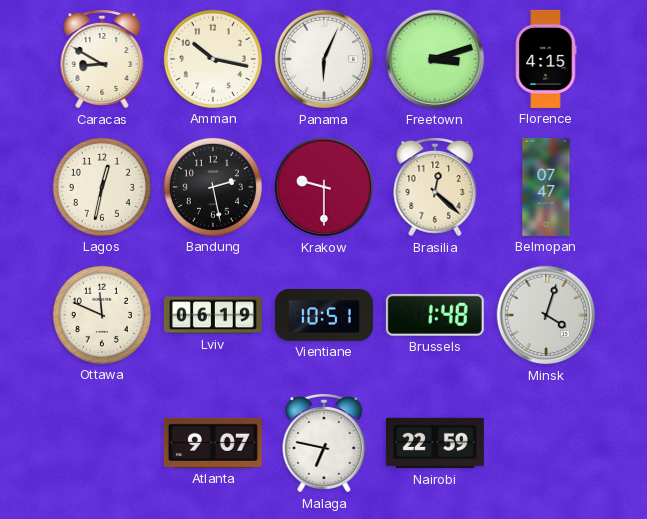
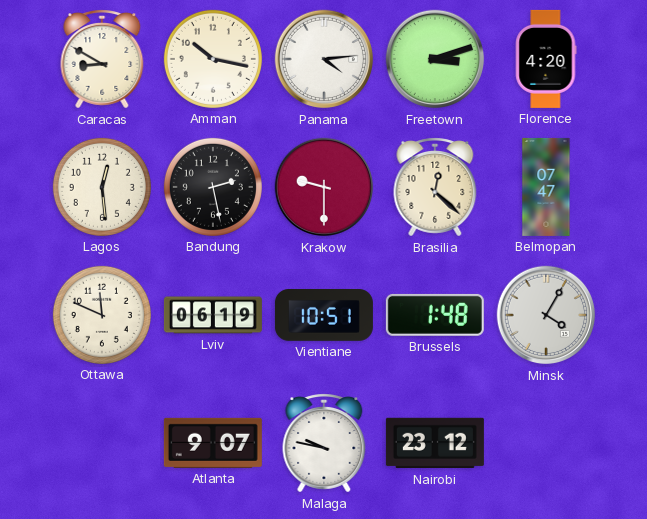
Panama: 6:04 -> 4:14 (324, 59)
Florence: 4:15 -> 4:20 (546, 59)
Lagos: 12:32 -> 12:29 (102, 187)
Minsk: 4:03 -> 4:05 (546, 315)
Malaga: 6:47 -> 9:47 (324, 443)
Nairobi: 22:59 -> 23:12 (435, 443)
